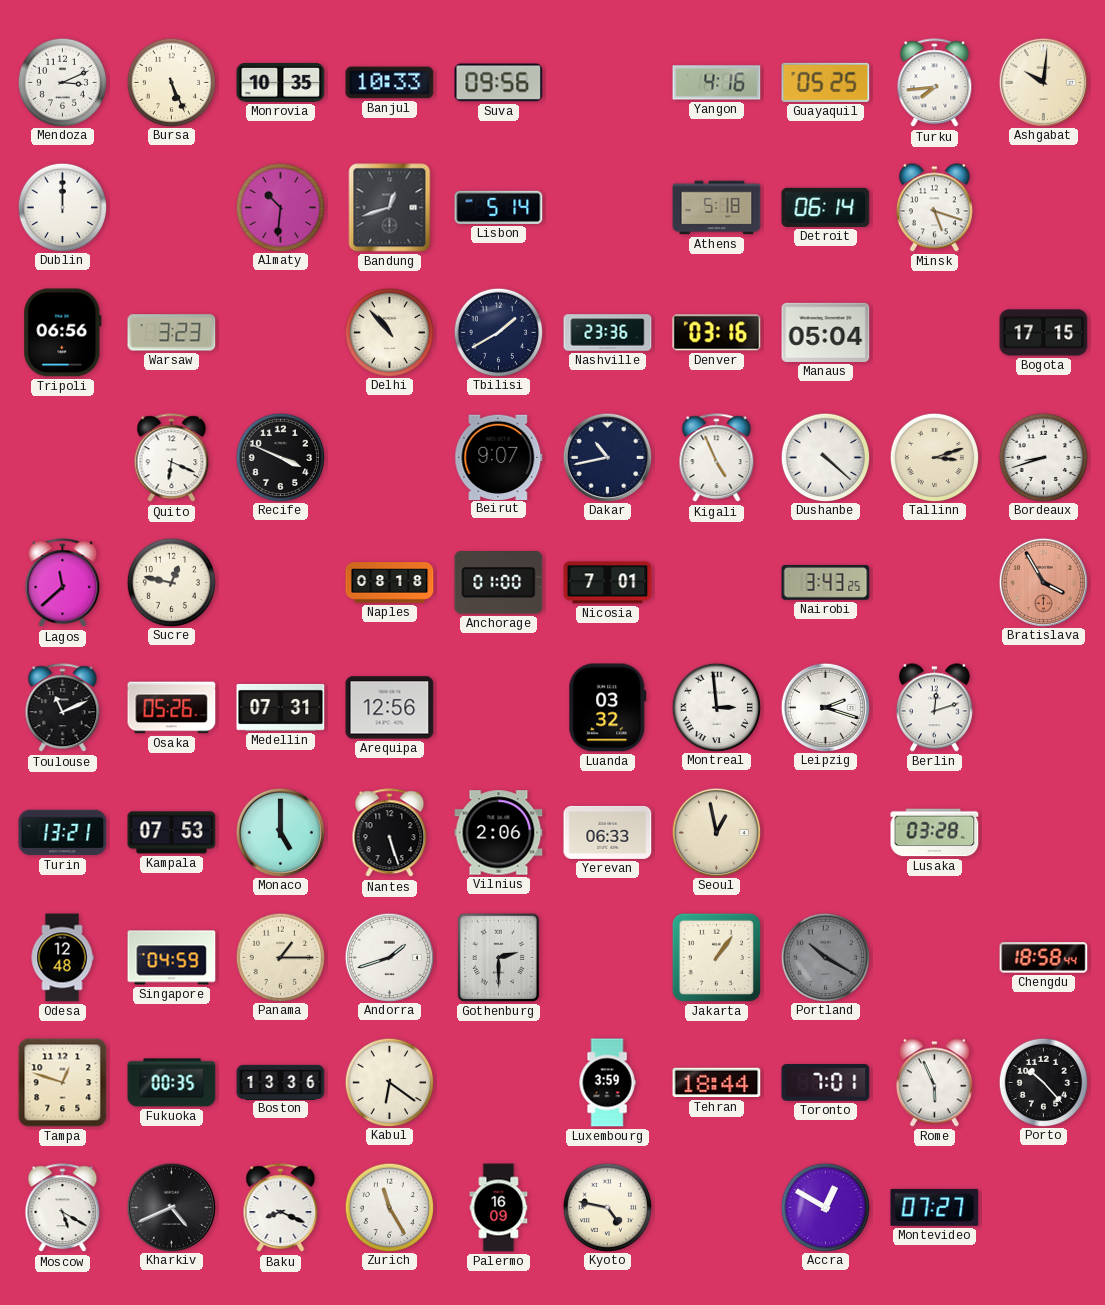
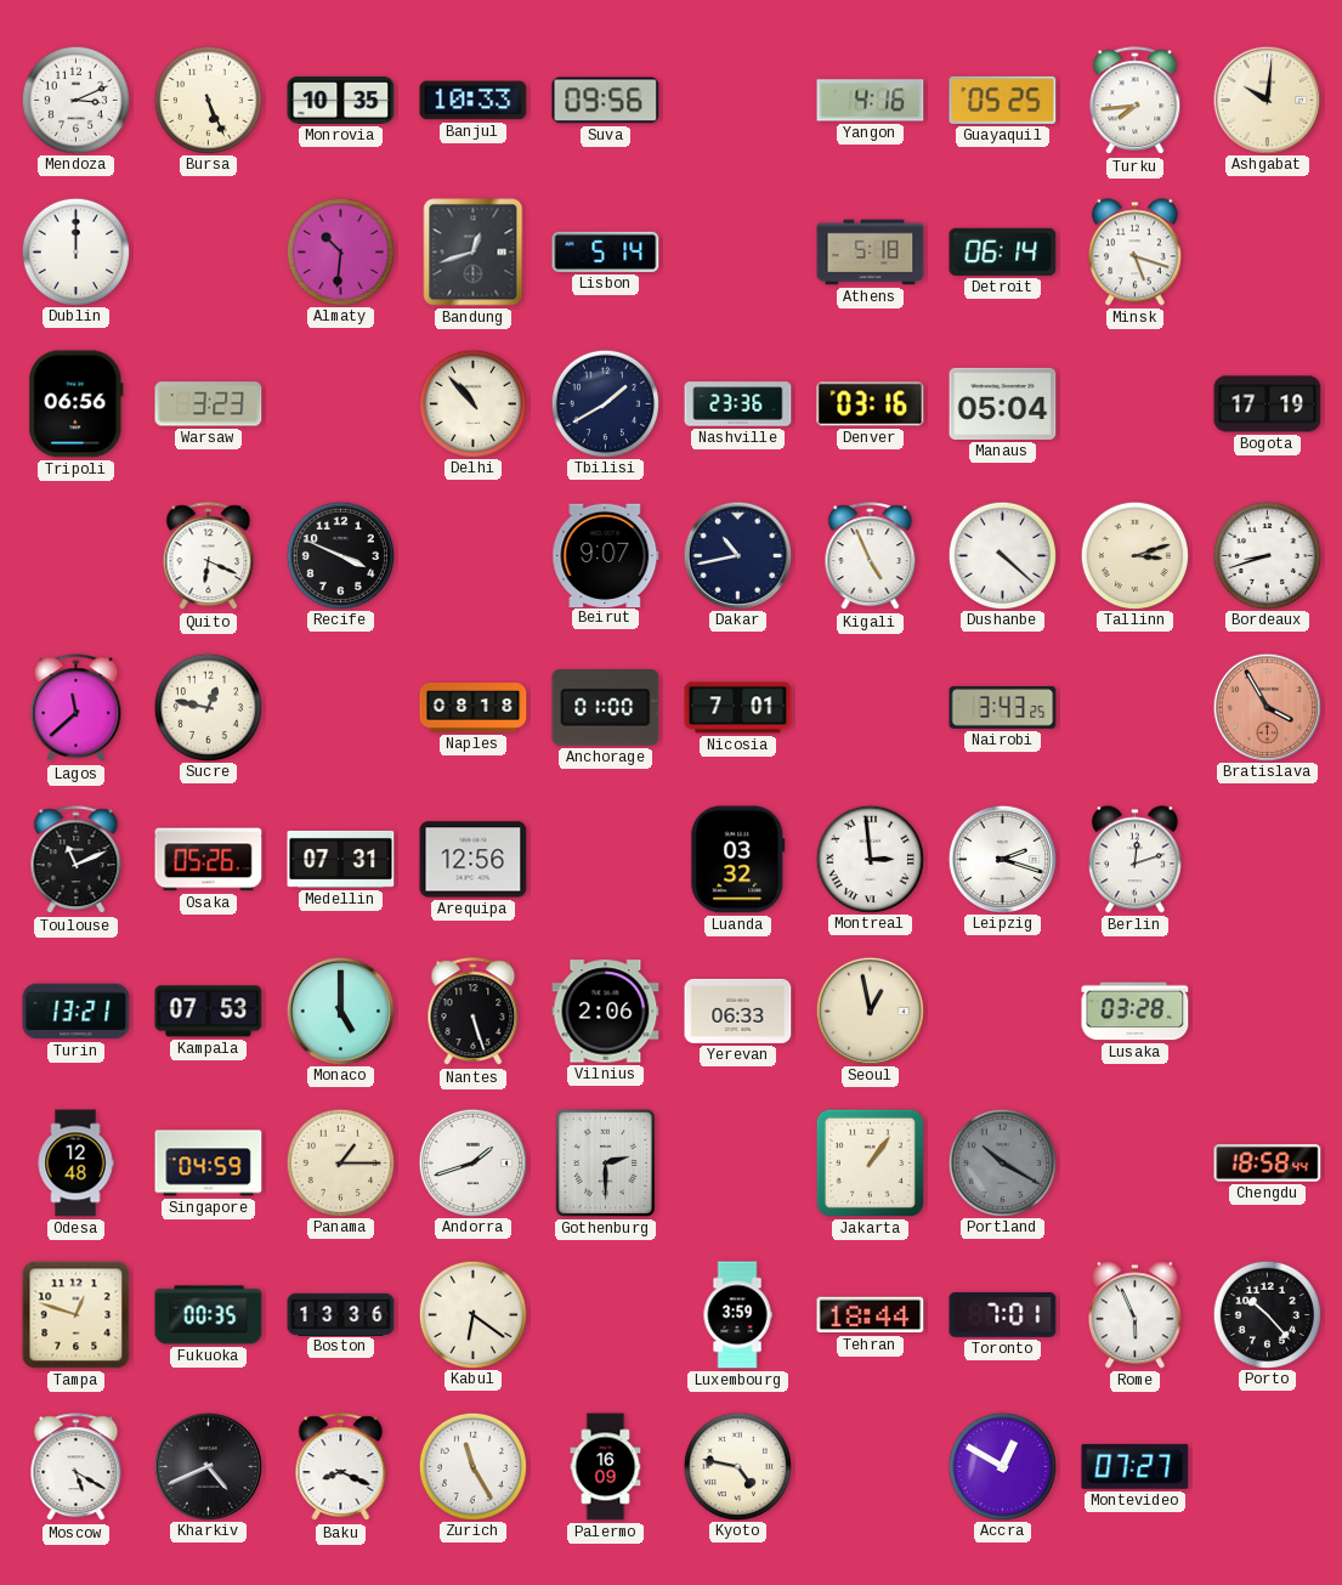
Bogota: 17:15 -> 17:19 (1268, 404)
